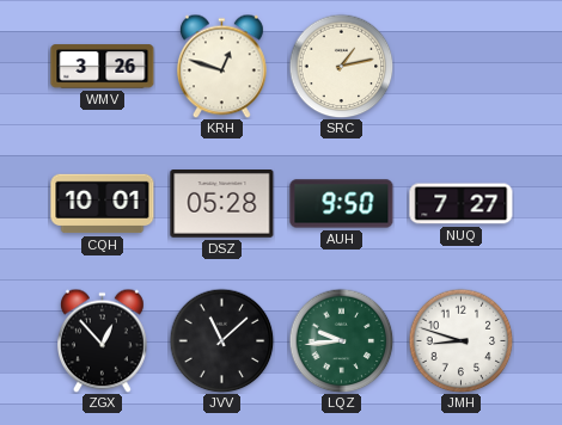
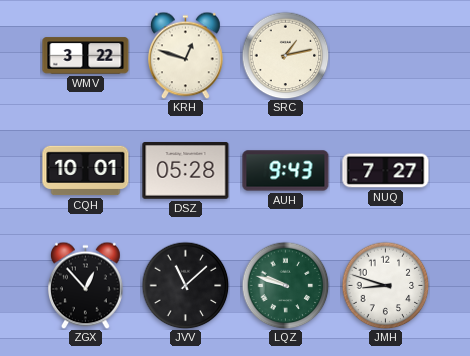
WMV: 3:26 -> 3:22 (86, 56)
AUH: 9:50 -> 9:43 (286, 171)
LQZ: 9:44 -> 9:48 (285, 285)
